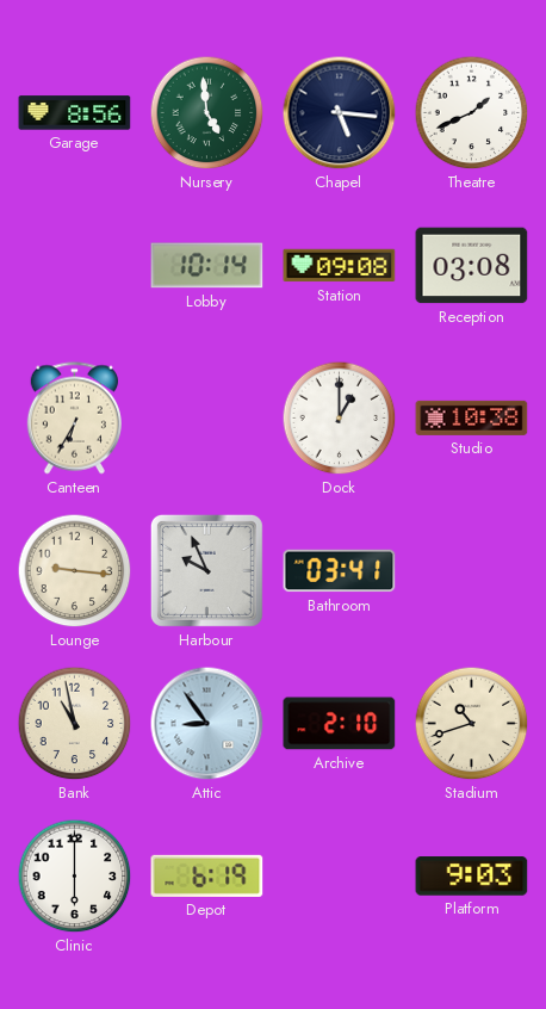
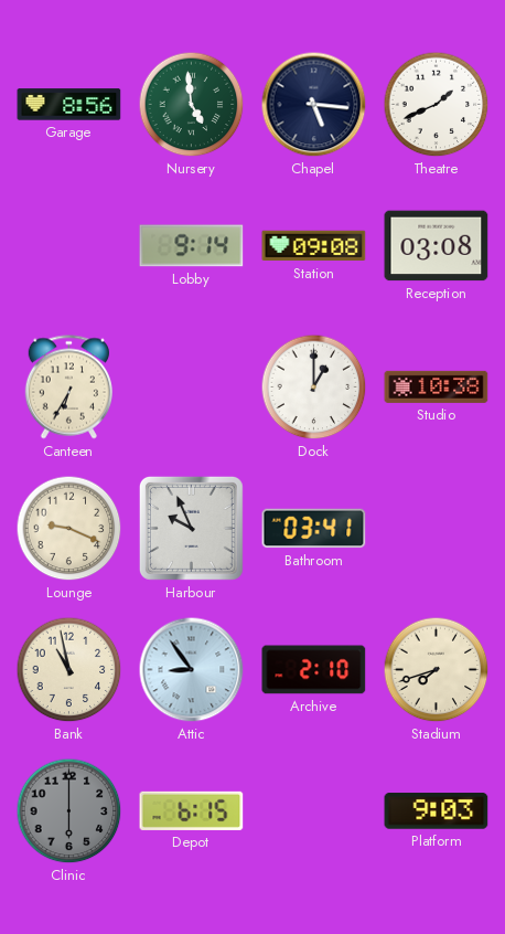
Lobby: 10:14 -> 9:14 (192, 246)
Lounge: 9:16 -> 9:19 (69, 529)
Stadium: 10:42 -> 7:42 (437, 670)
Clinic dial: white -> grey (69, 811)
Depot: 6:19 -> 6:15 (192, 810)
